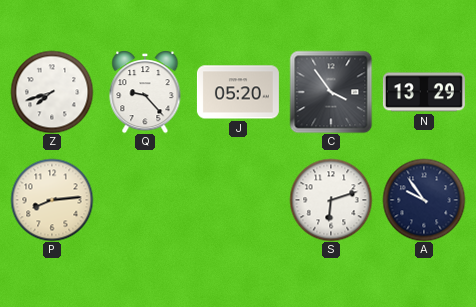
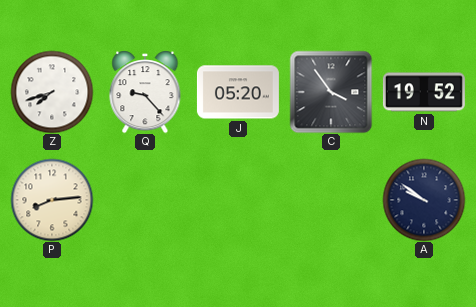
N: 13:29 -> 19:52 (424, 92)
S: 6:12 -> none (331, 200)
A: 9:54 -> 9:51 (424, 200)
